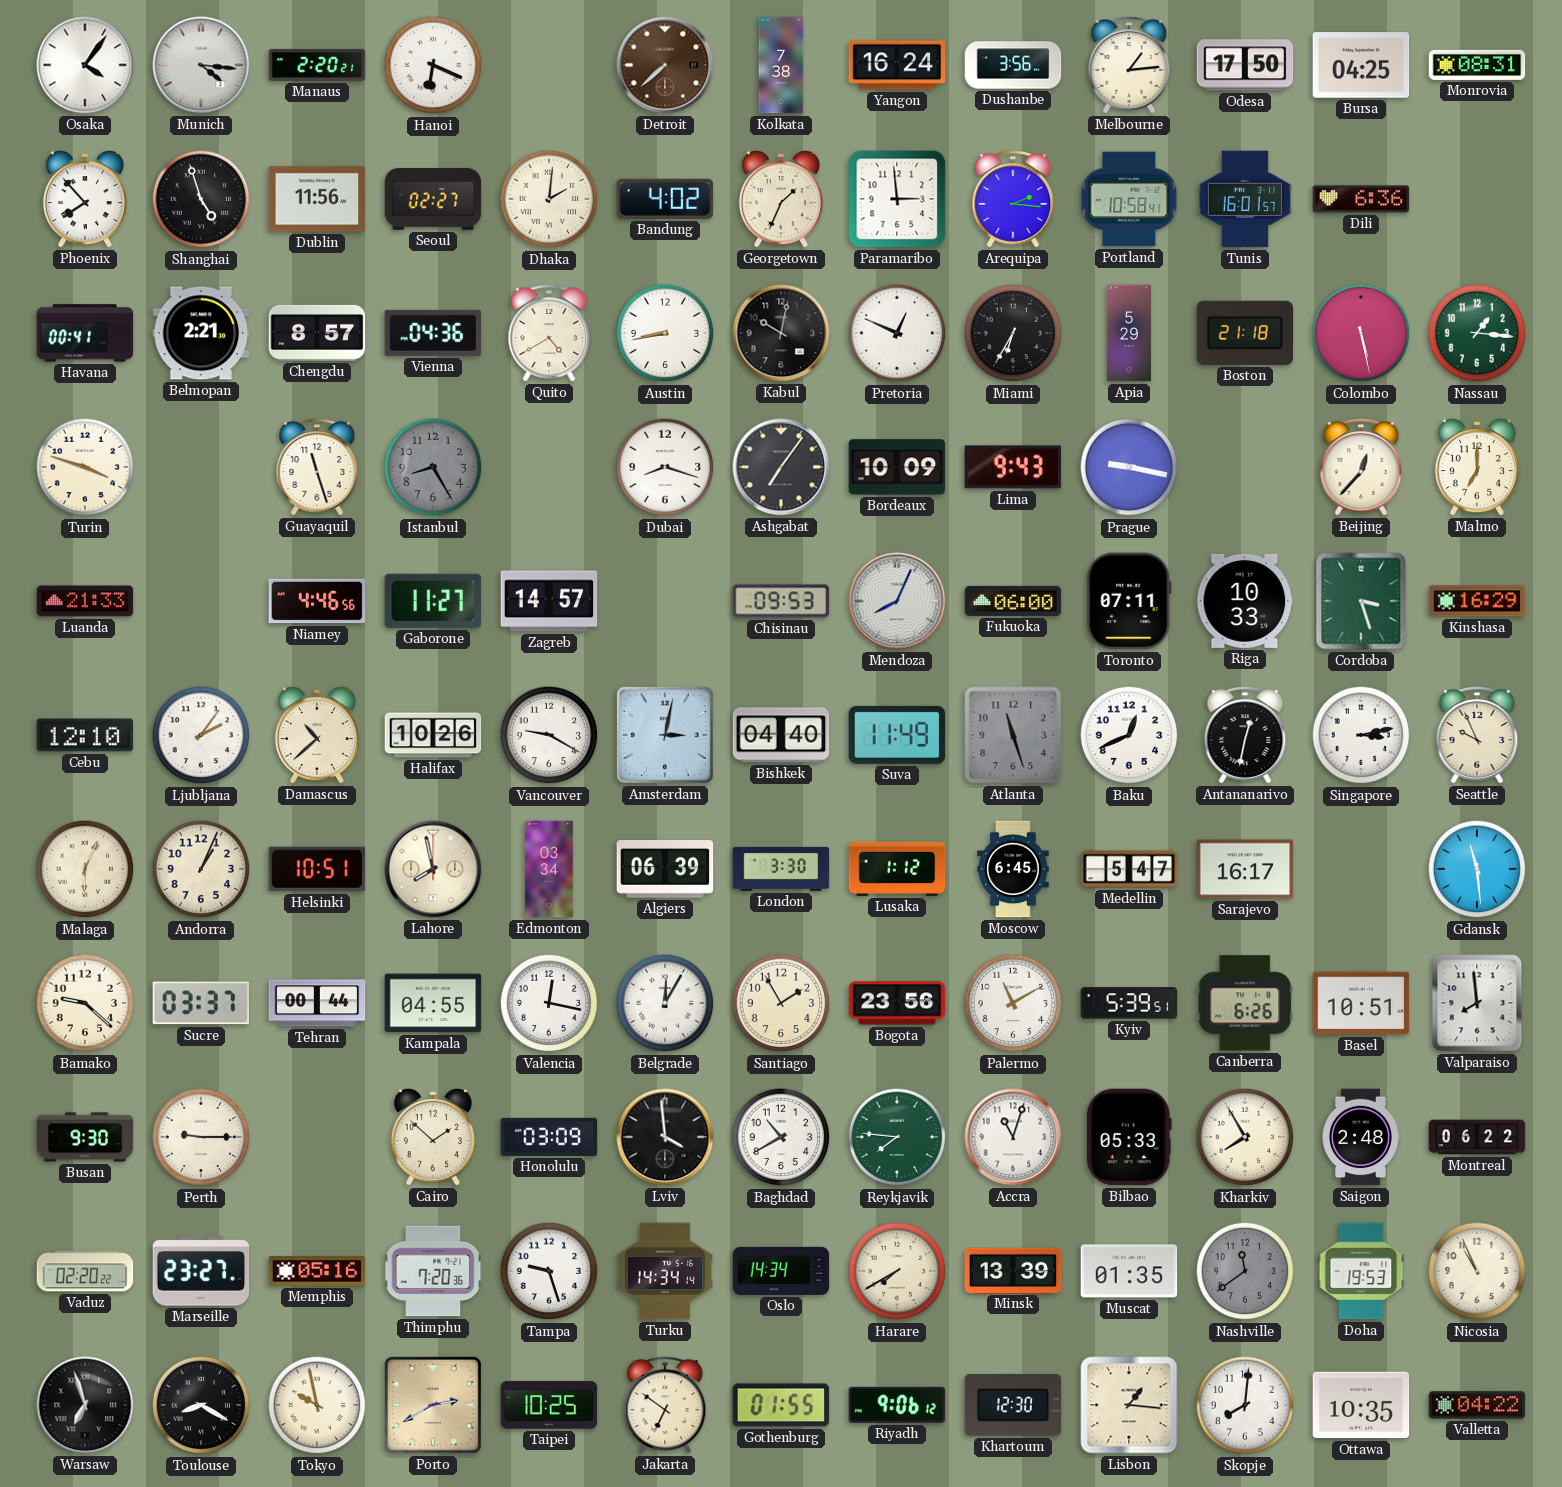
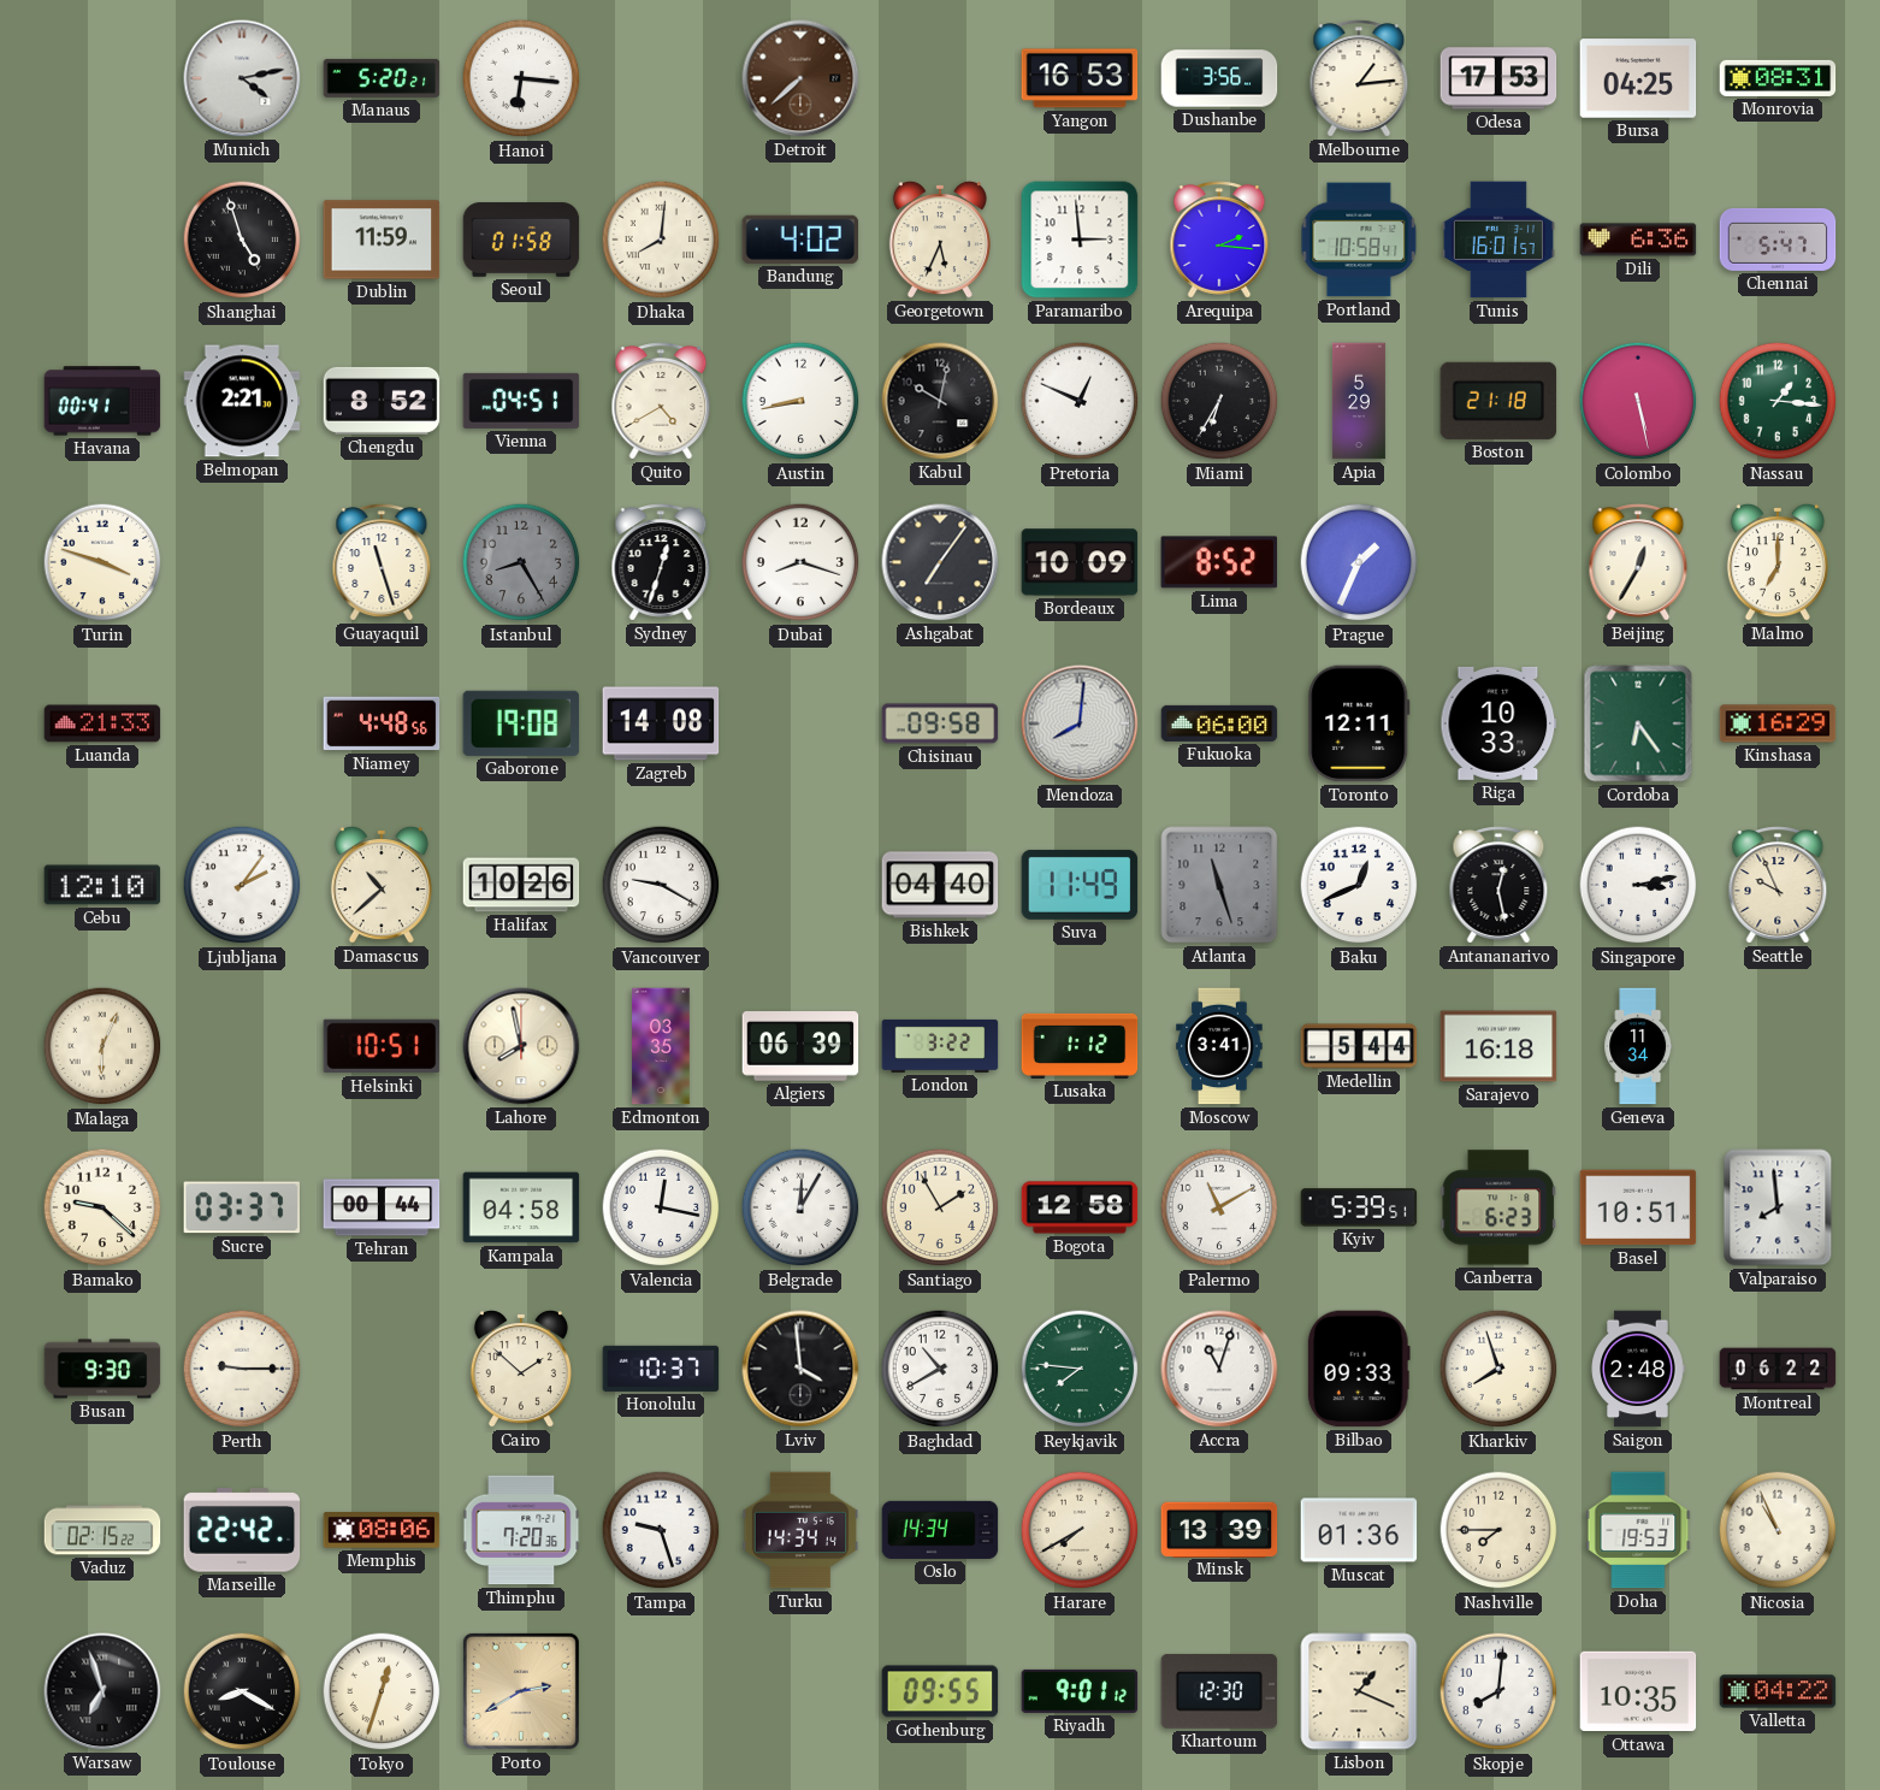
Osaka: 4:06 -> none (85, 65)
Munich: 4:16 -> 4:13 (242, 78)
Manaus: 2:20 -> 5:20 (382, 78)
Hanoi: 6:19 -> 6:16 (521, 78)
Kolkata: 7:38 -> none (781, 65)
Yangon: 16:24 -> 16:53 (1080, 78)
Odesa: 17:50 -> 17:53 (1498, 78)
Phoenix: 7:53 -> none (85, 199)
Dublin: 11:56 -> 11:59 (382, 240)
Seoul: 02:27 -> 01:58 (521, 240)
Dhaka: 2:01 -> 8:01 (661, 240)
Georgetown: 1:34 -> 5:34 (940, 240)
Chennai: none -> 5:47 (1778, 240)
Chengdu: 8:57 -> 8:52 (382, 401)
Vienna: 04:36 -> 04:51 (521, 401)
Sydney: none -> 12:33 (661, 562)
Lima: 9:43 -> 8:52 (1219, 562)
Prague: 9:17 -> 1:34 (1359, 562)
Beijing: 12:37 -> 12:35 (1638, 562)
Niamey: 4:46 -> 4:48 (382, 723)
Gaborone: 11:27 -> 19:08 (521, 723)
Zagreb: 14:57 -> 14:08 (661, 723)
Chisinau: 09:53 -> 09:58 (940, 723)
Mendoza: 8:04 -> 8:01 (1080, 723)
Toronto: 07:11 -> 12:11 (1359, 723)
Cordoba: 3:27 -> 6:24 (1638, 723)
Amsterdam: 3:02 -> none (665, 735)
Antananarivo: 12:32 -> 12:28 (1498, 885)
Andorra: 1:04 -> none (201, 869)
Edmonton: 03:34 -> 03:35 (661, 1046)
London: 3:30 -> 3:22 (940, 1046)
Moscow: 6:45 -> 3:41 (1219, 1046)
Medellin: 5:47 -> 5:44 (1359, 1046)
Sarajevo: 16:17 -> 16:18 (1498, 1046)
Geneva: none -> 11:34 (1638, 1046)
Gdansk: 11:29 -> none (1477, 869)
Kampala: 04:55 -> 04:58 (521, 1207)
Bogota: 23:56 -> 12:58 (1080, 1207)
Canberra: 6:26 -> 6:23 (1498, 1207)
Honolulu: 03:09 -> 10:37 (661, 1369)
Bilbao: 05:33 -> 09:33 (1359, 1369)
Kharkiv: 7:55 -> 7:57 (1498, 1369)
Vaduz: 02:20 -> 02:15 (102, 1530)
Marseille: 23:27 -> 22:42 (242, 1530)
Memphis: 05:16 -> 08:06 (382, 1530)
Muscat: 01:35 -> 01:36 (1359, 1530)
Nashville: 11:39 -> 7:45 (1498, 1530)
Nashville dial: grey -> cream (1498, 1530)
Tokyo: 9:58 -> 12:33 (382, 1691)
Taipei: 10:25 -> none (549, 1405)
Jakarta: 6:51 -> none (665, 1405)
Gothenburg: 01:55 -> 09:55 (940, 1691)
Riyadh: 9:06 -> 9:01 (1080, 1691)
Lisbon: 1:16 -> 1:19 (1359, 1691)
